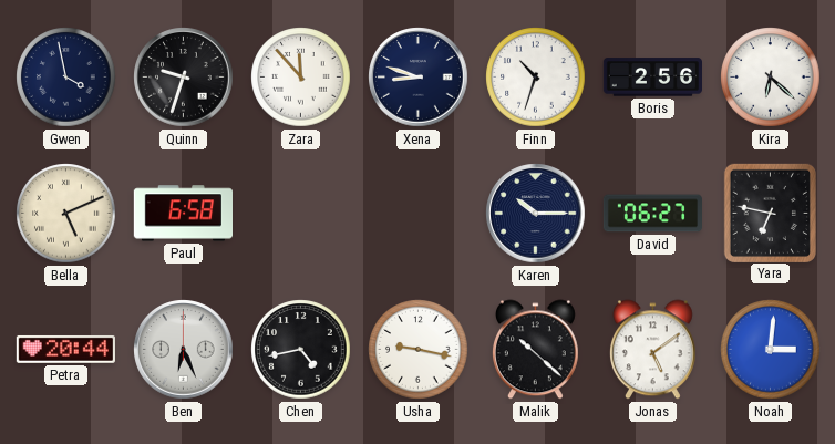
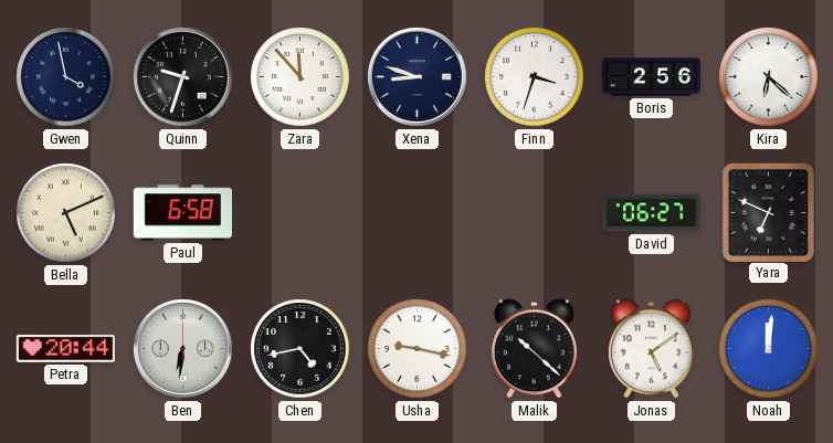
Finn: 10:33 -> 3:33 (535, 77)
Karen: 10:15 -> none (536, 214)
Yara: 6:47 -> 6:49 (768, 212)
Ben: 6:26 -> 6:31 (183, 349)
Noah: 3:01 -> 12:01 (769, 349)
